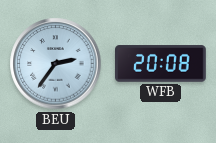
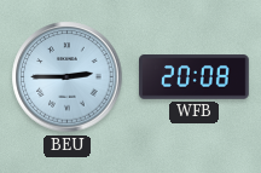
BEU: 2:36 -> 2:45 (68, 77)
